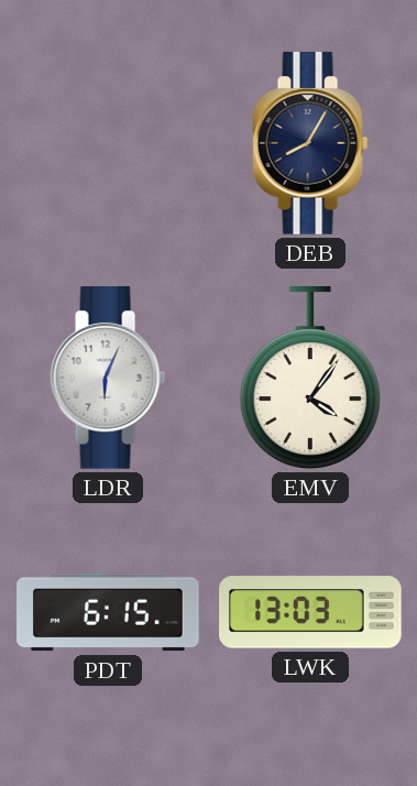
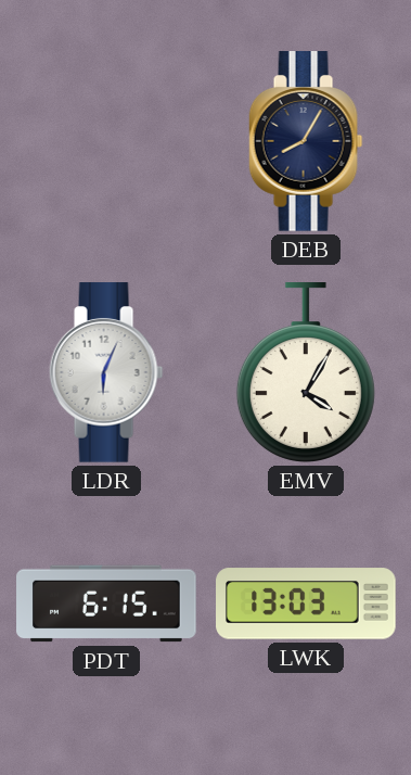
EMV: 4:06 -> 4:05 (306, 373)
